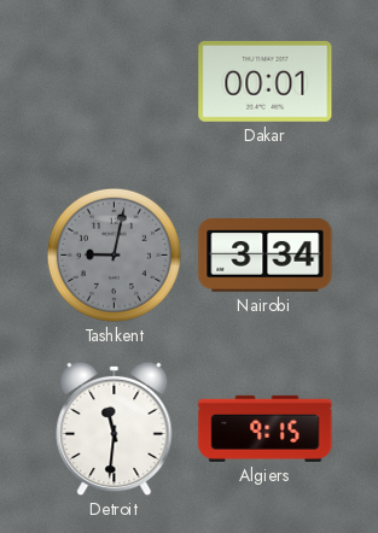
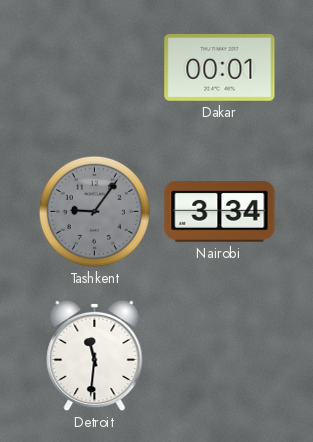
Tashkent: 9:02 -> 9:06 (94, 211)
Algiers: 9:15 -> none (266, 428)
